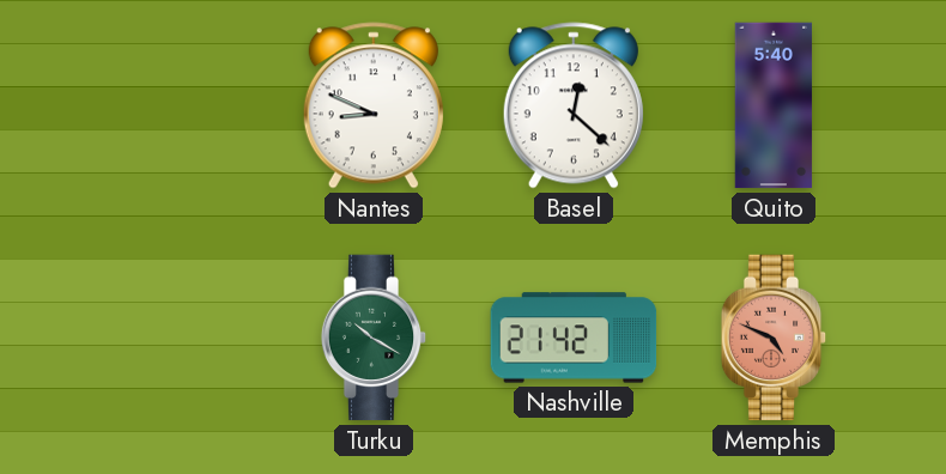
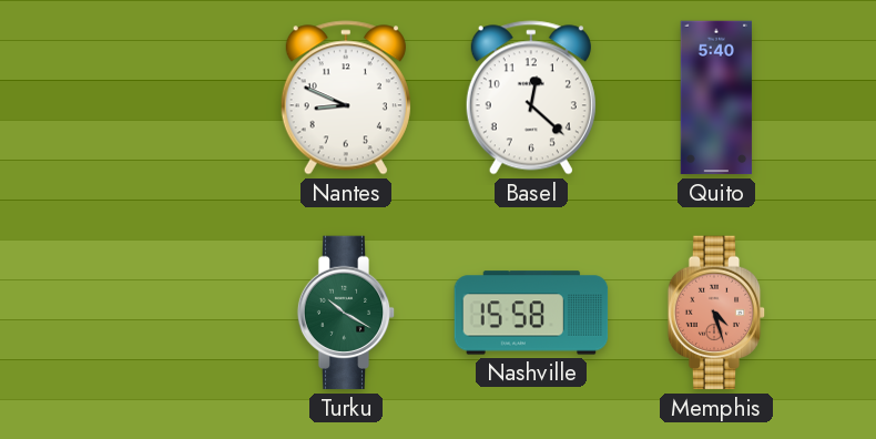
Nashville: 21:42 -> 15:58 (531, 313)
Memphis: 4:49 -> 4:27 (716, 313)
